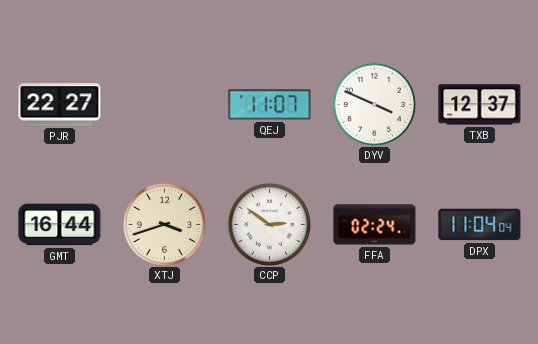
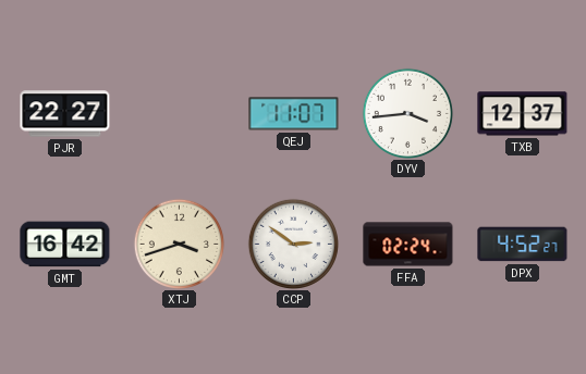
DYV: 3:49 -> 3:44 (407, 113)
GMT: 16:44 -> 16:42 (65, 245)
DPX: 11:04 -> 4:52 (523, 245)
